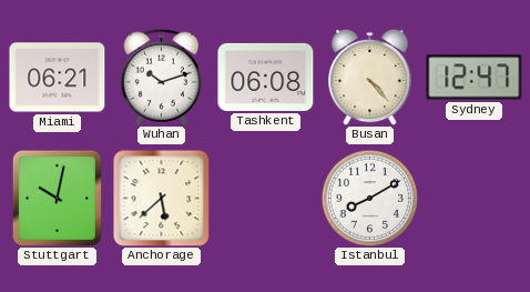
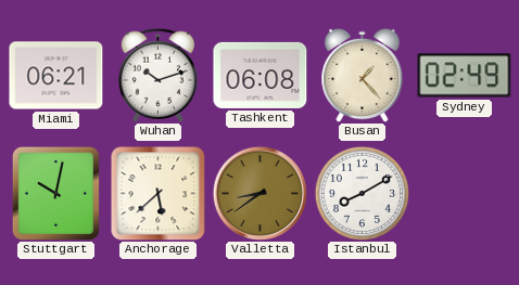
Busan: 4:23 -> 1:23 (363, 75)
Sydney: 12:47 -> 02:49 (465, 76)
Valletta: none -> 8:39 (259, 193)
